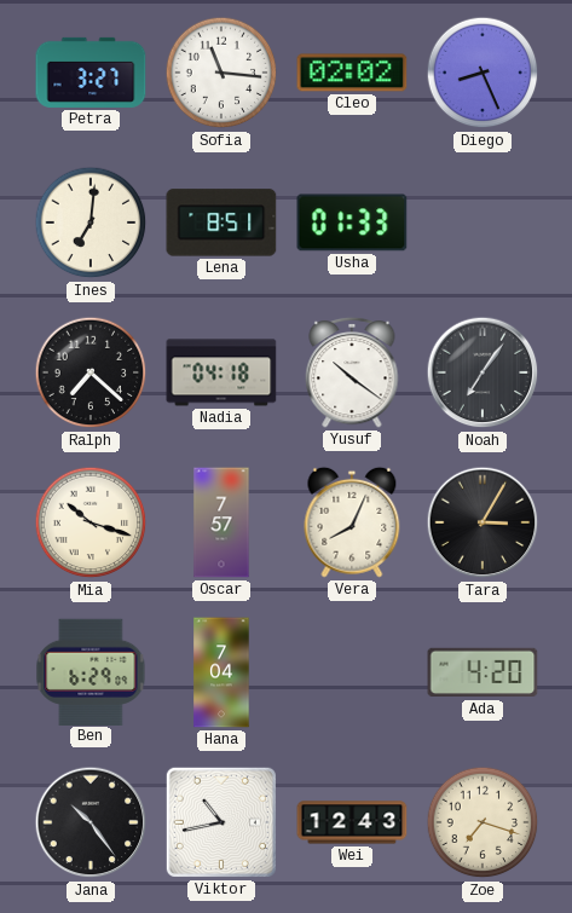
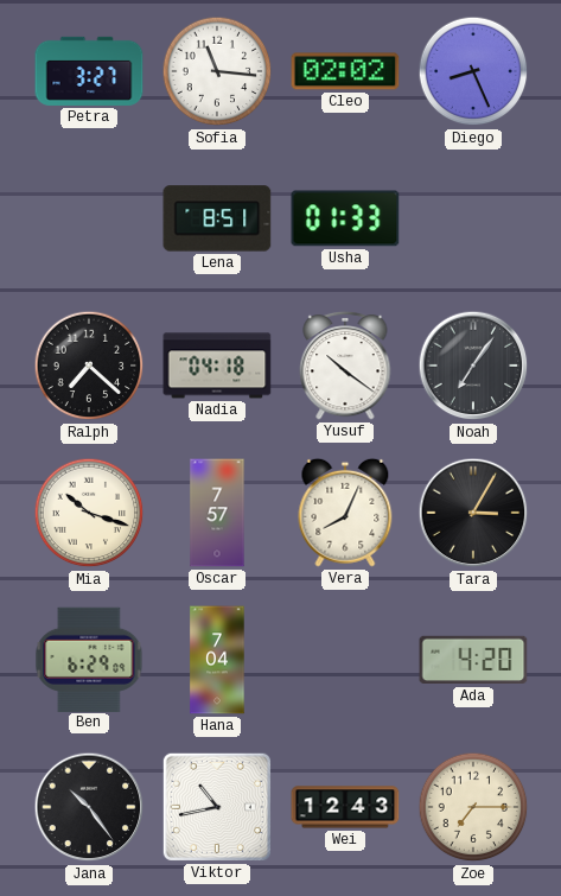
Ines: 7:01 -> none (91, 223)
Zoe: 7:18 -> 7:15 (473, 807)
